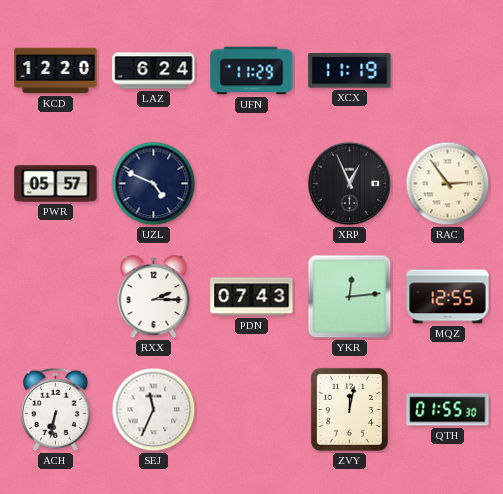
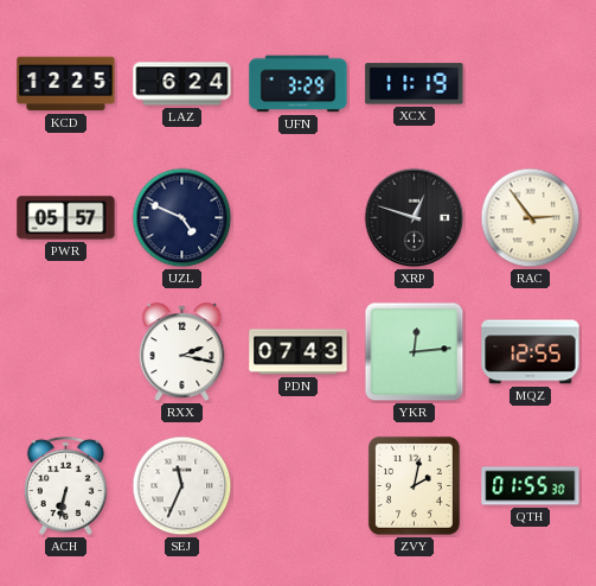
KCD: 12:20 -> 12:25 (66, 84)
UFN: 11:29 -> 3:29 (299, 84)
XRP: 12:56 -> 12:48 (415, 218)
RXX: 2:15 -> 2:17 (182, 352)
ZVY: 12:02 -> 2:02 (414, 485)
